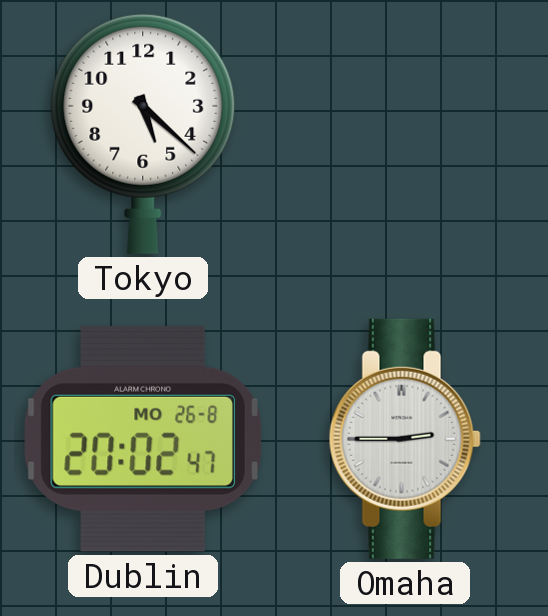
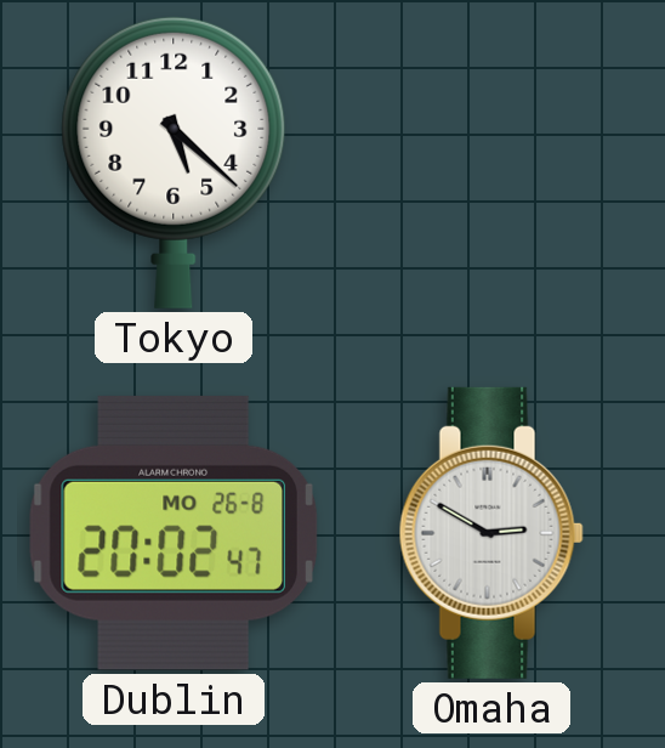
Omaha: 2:45 -> 2:50 (491, 533)
